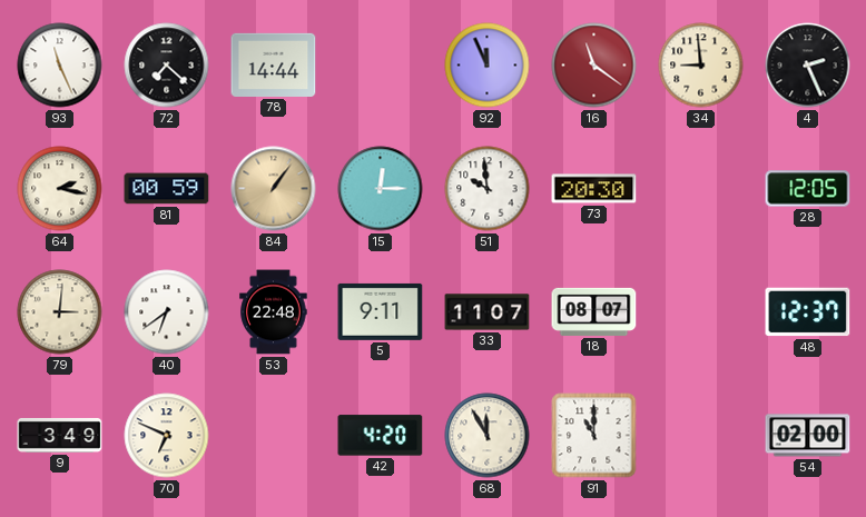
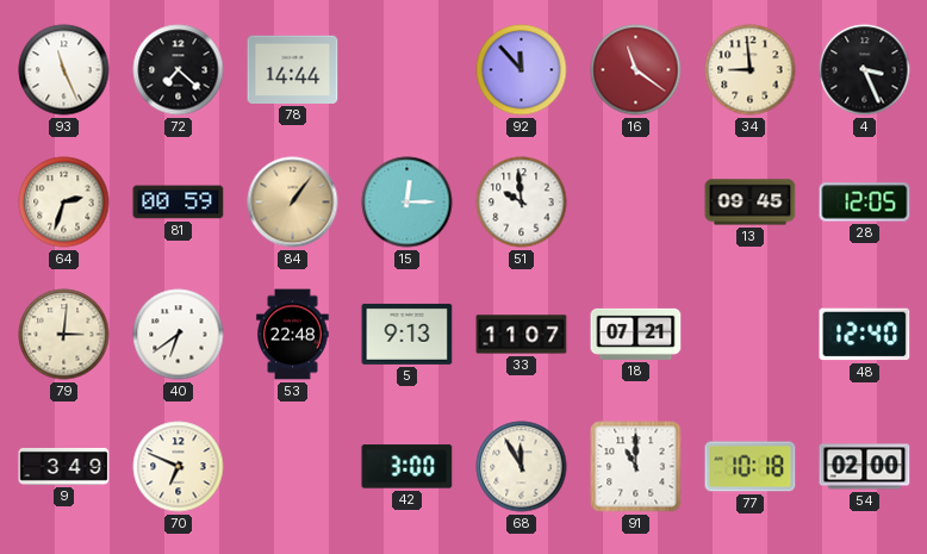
92: 11:56 -> 11:53 (522, 70)
4: 2:26 -> 3:26 (865, 70)
64: 2:17 -> 2:33 (64, 203)
73: 20:30 -> none (594, 189)
13: none -> 09:45 (751, 203)
5: 9:11 -> 9:13 (407, 334)
18: 08:07 -> 07:21 (636, 334)
48: 12:37 -> 12:40 (865, 335)
42: 4:20 -> 3:00 (407, 467)
77: none -> 10:18 (751, 467)
